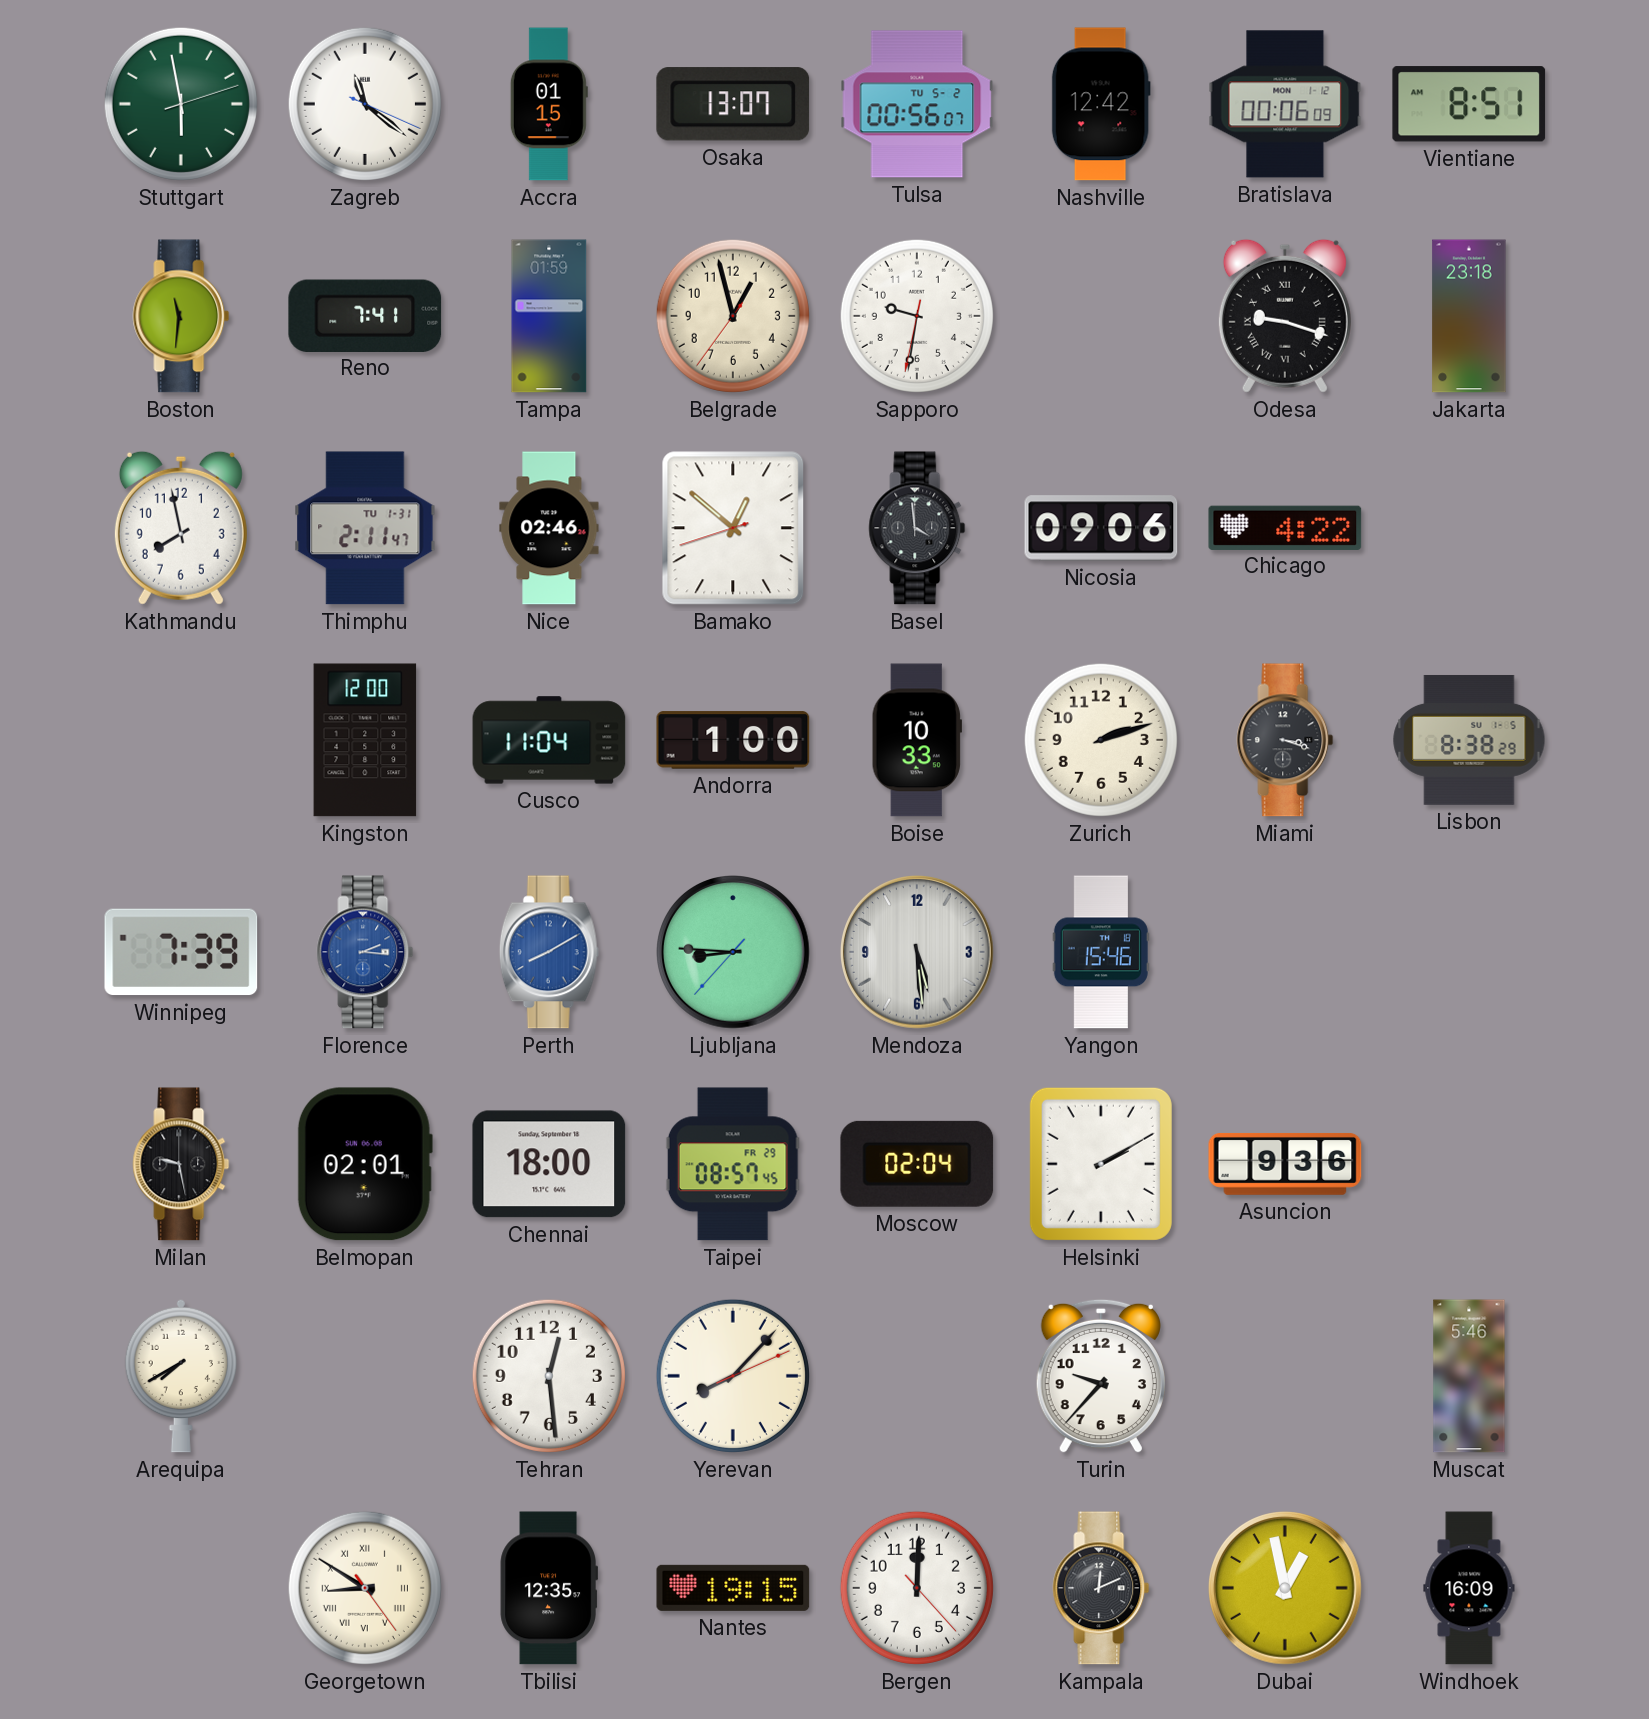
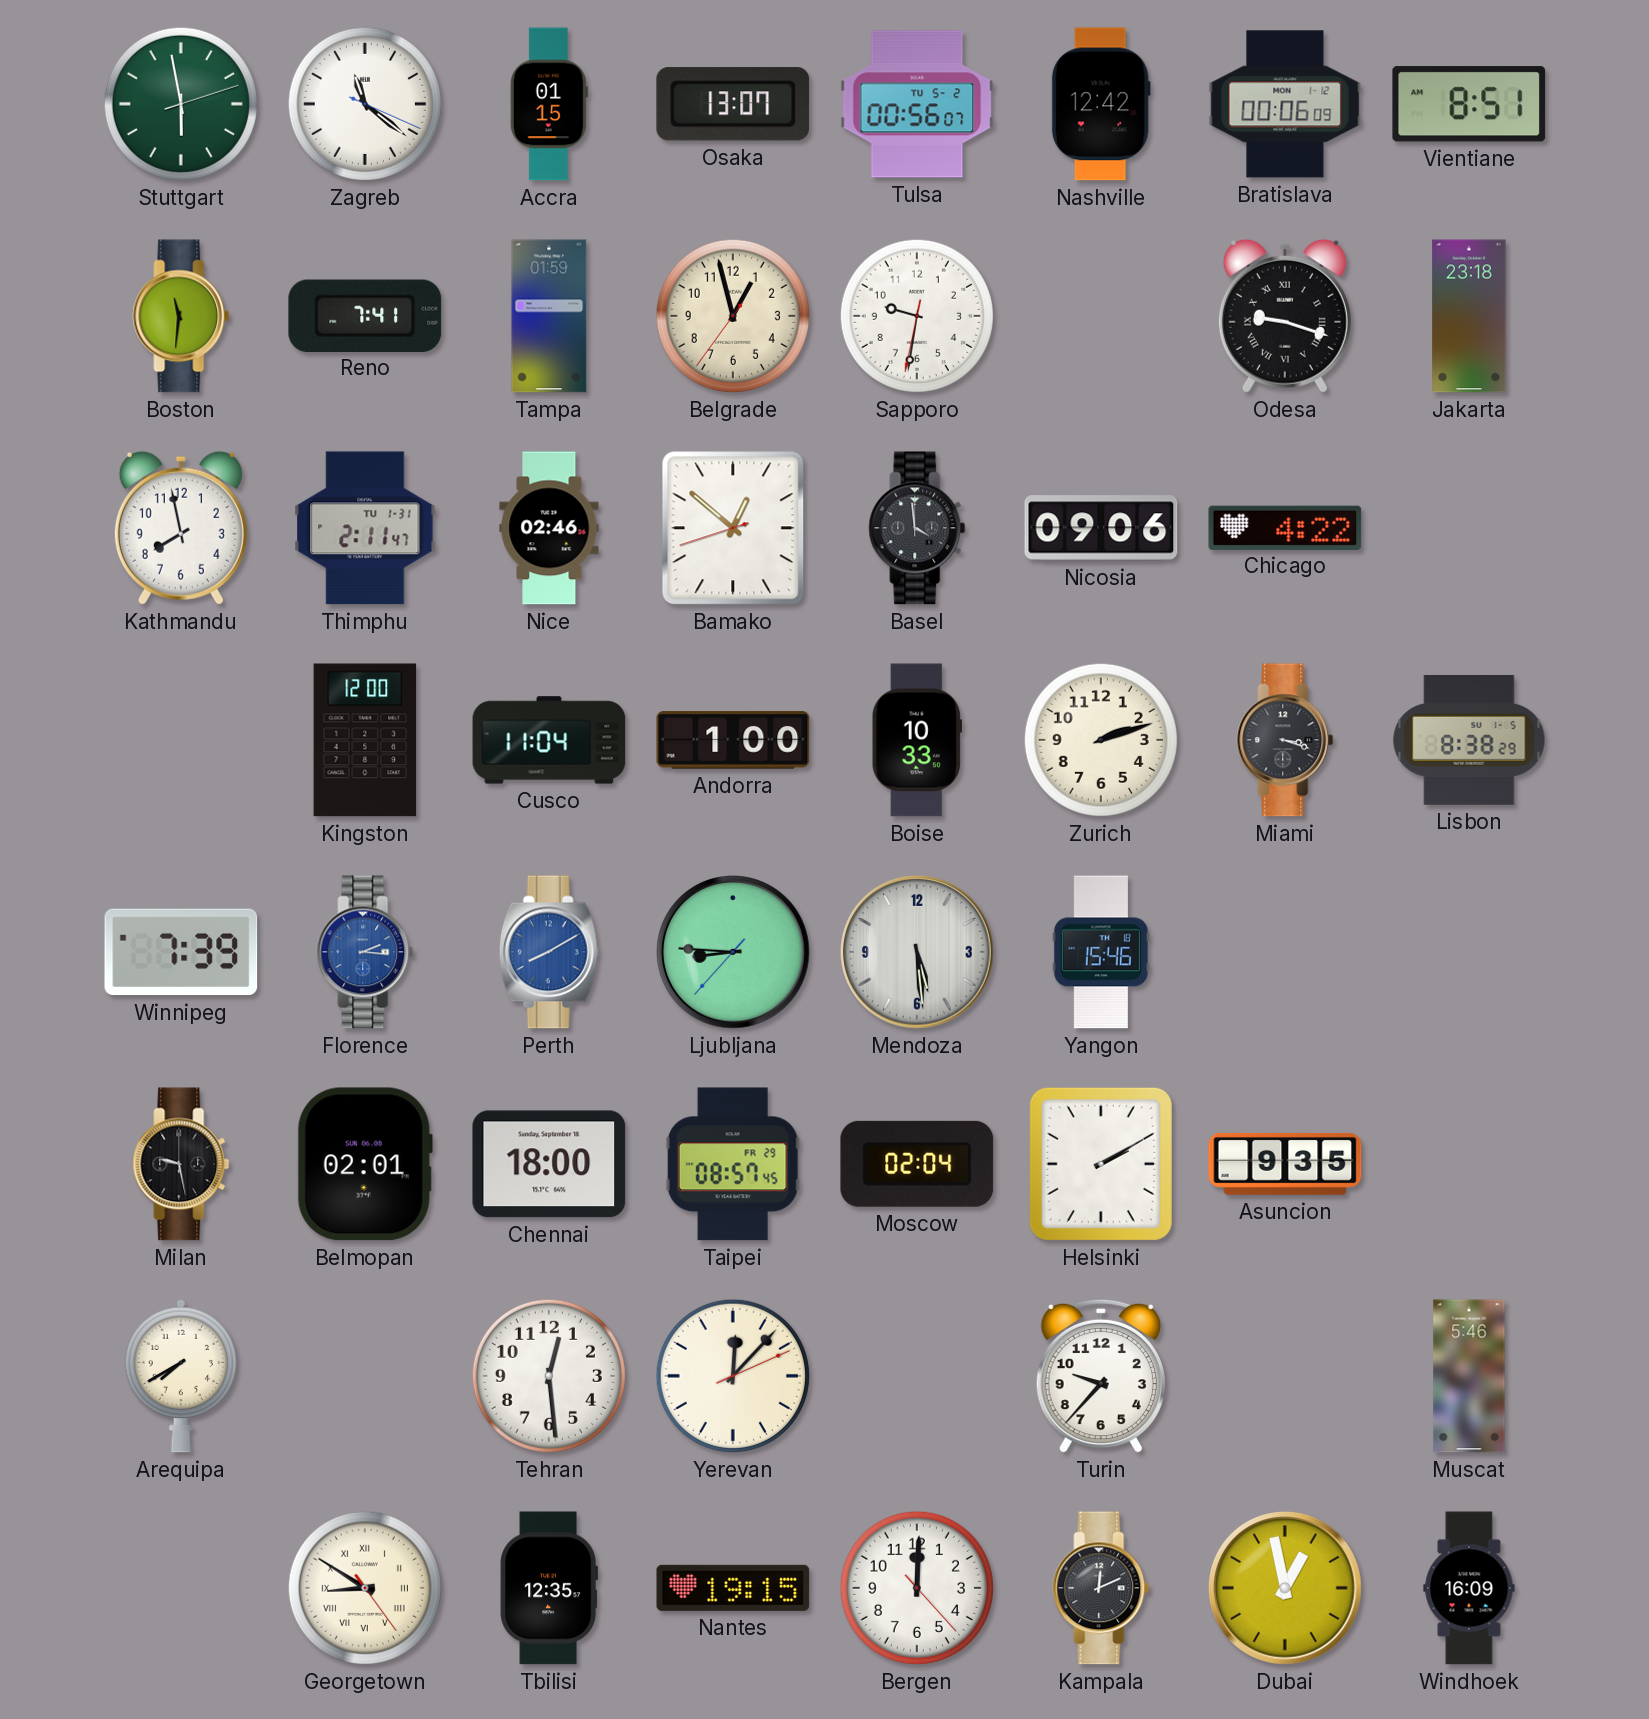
Asuncion: 9:36 -> 9:35 (1285, 1164)
Yerevan: 8:07 -> 12:07 (733, 1376)
